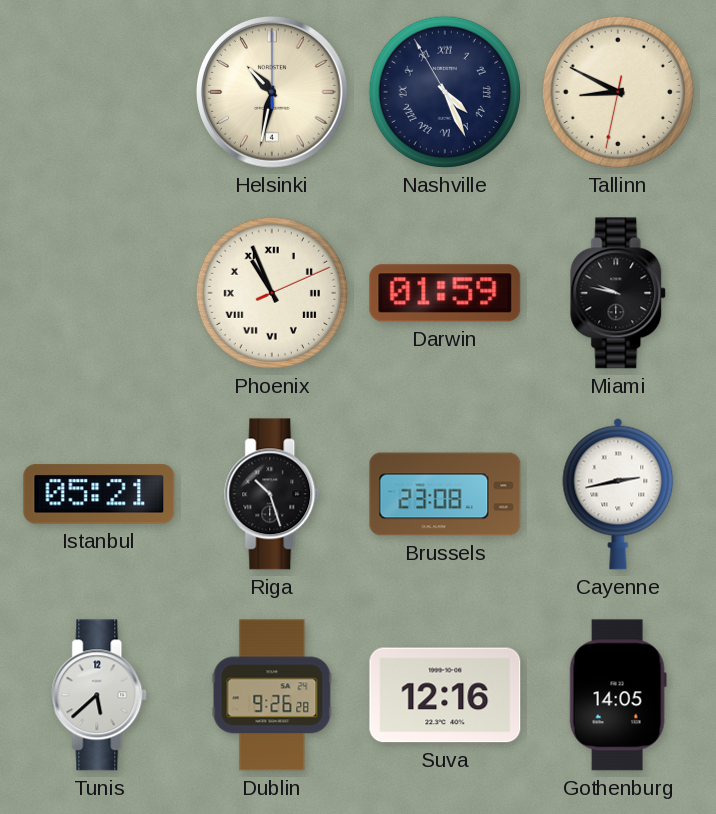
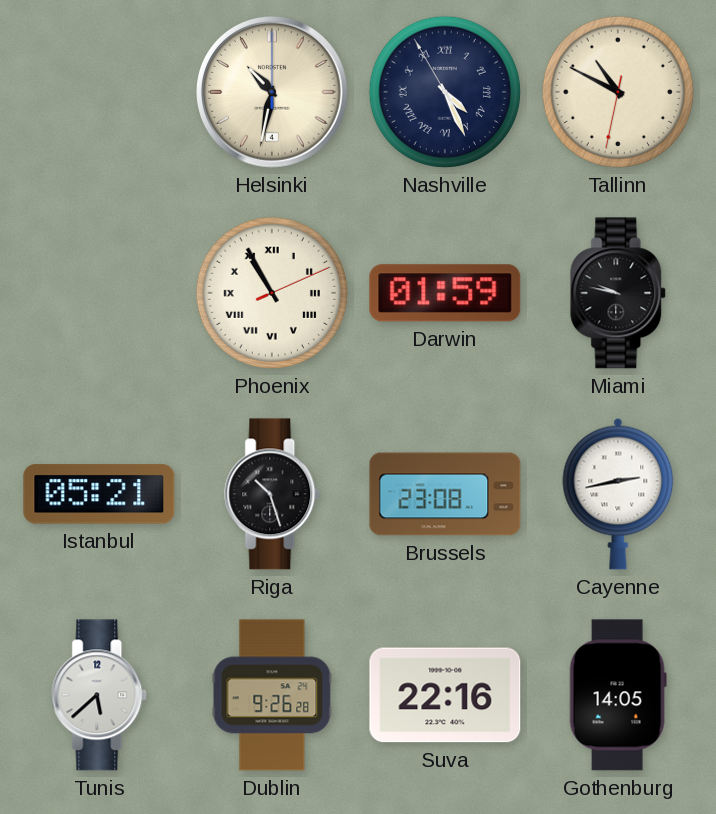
Tallinn: 8:49 -> 10:49 (618, 92)
Phoenix: 10:56 -> 10:55 (272, 293)
Suva: 12:16 -> 22:16 (445, 695)
